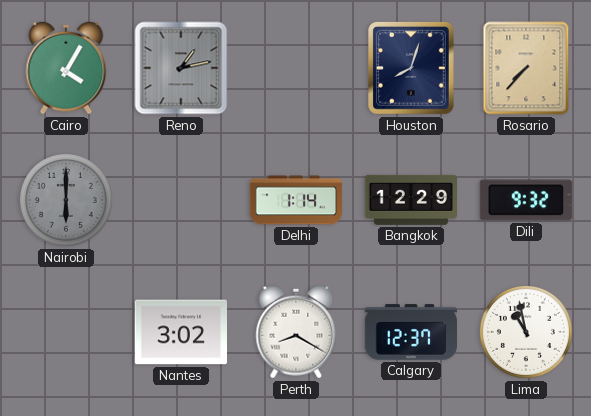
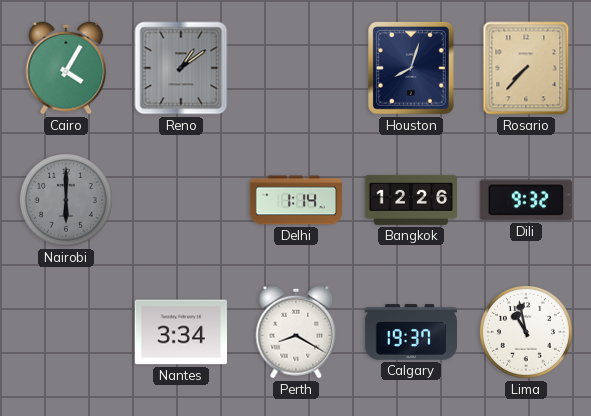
Reno: 1:13 -> 1:09 (181, 68)
Bangkok: 12:29 -> 12:26 (410, 200)
Nantes: 3:02 -> 3:34 (180, 332)
Calgary: 12:37 -> 19:37 (411, 332)
